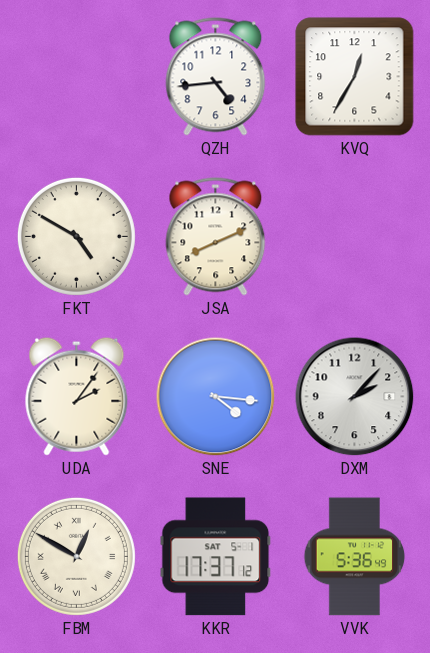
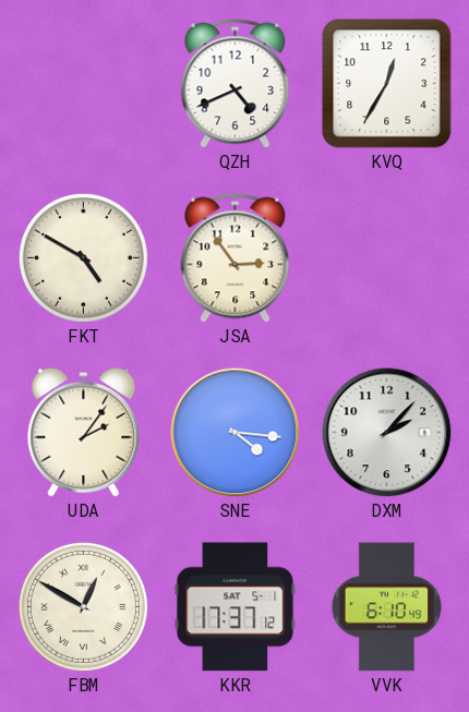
QZH: 4:44 -> 4:41 (236, 84)
JSA: 8:11 -> 2:54 (236, 258)
VVK: 5:36 -> 6:10 (387, 607)
